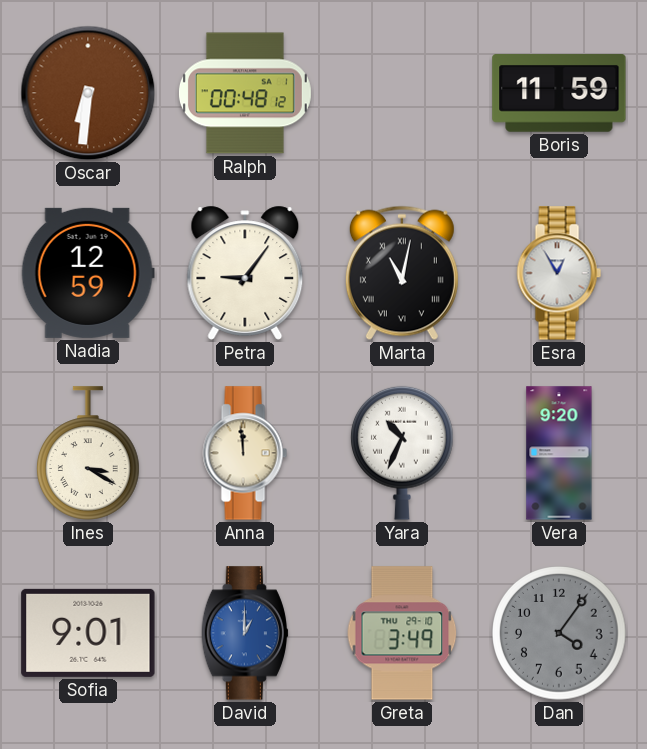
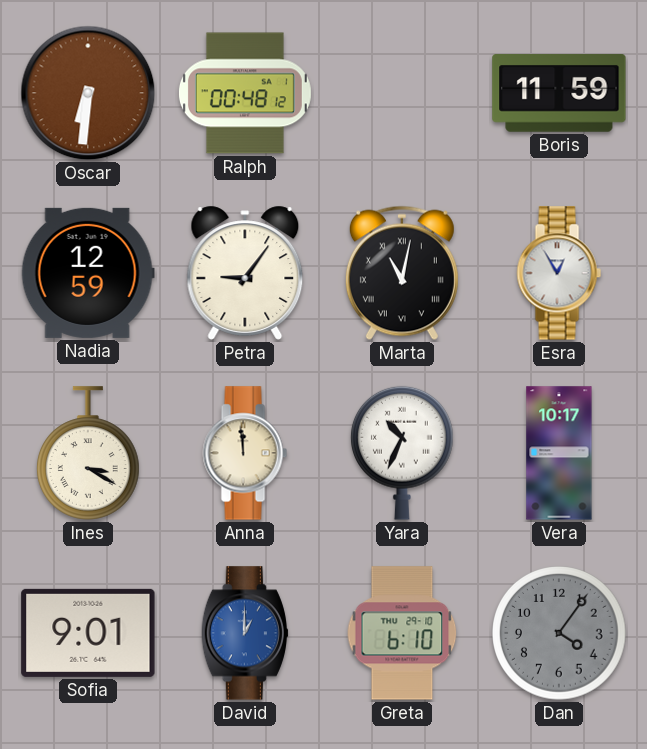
Vera: 9:20 -> 10:17 (559, 453)
Greta: 3:49 -> 6:10 (402, 633)
